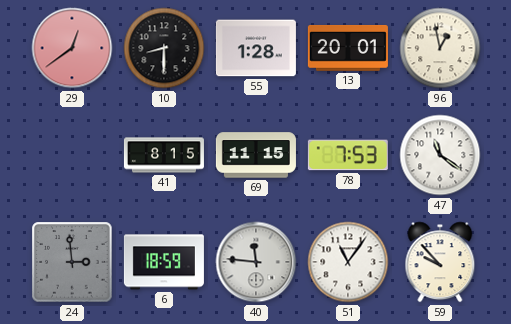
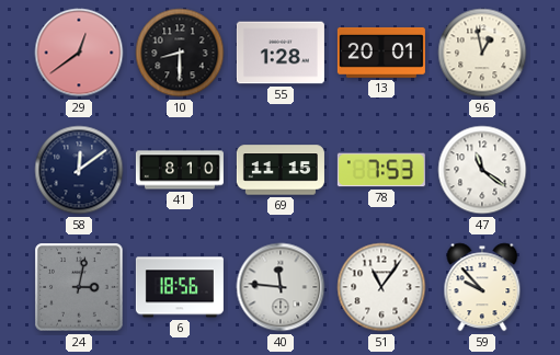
58: none -> 12:09 (79, 170)
41: 8:15 -> 8:10 (180, 170)
24: 2:59 -> 3:02 (79, 287)
6: 18:59 -> 18:56 (180, 287)
